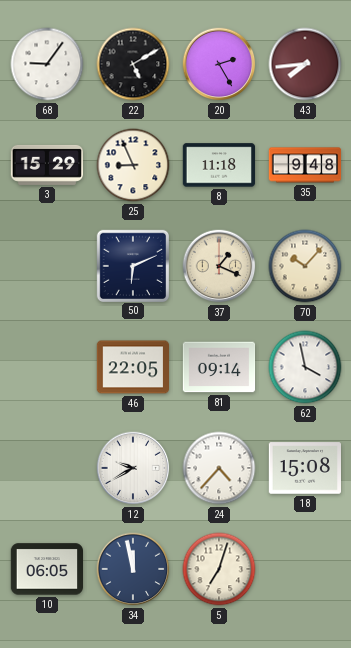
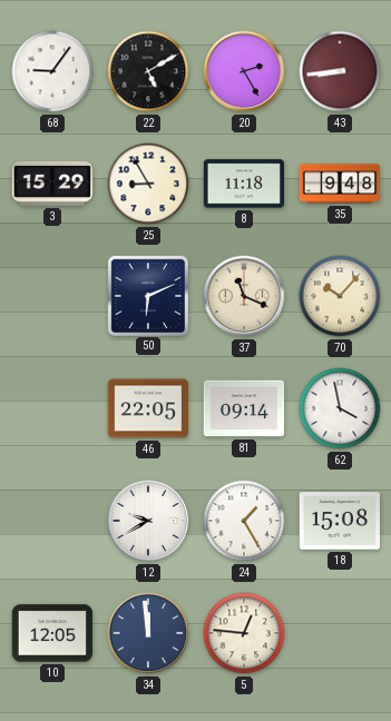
43: 7:44 -> 8:44 (340, 71)
25: 8:56 -> 8:55 (148, 184)
37: 1:19 -> 11:19 (244, 296)
24: 4:37 -> 1:25 (244, 521)
10: 06:05 -> 12:05 (52, 633)
34: 11:58 -> 11:59 (148, 633)
5: 7:03 -> 12:46 (244, 633)
